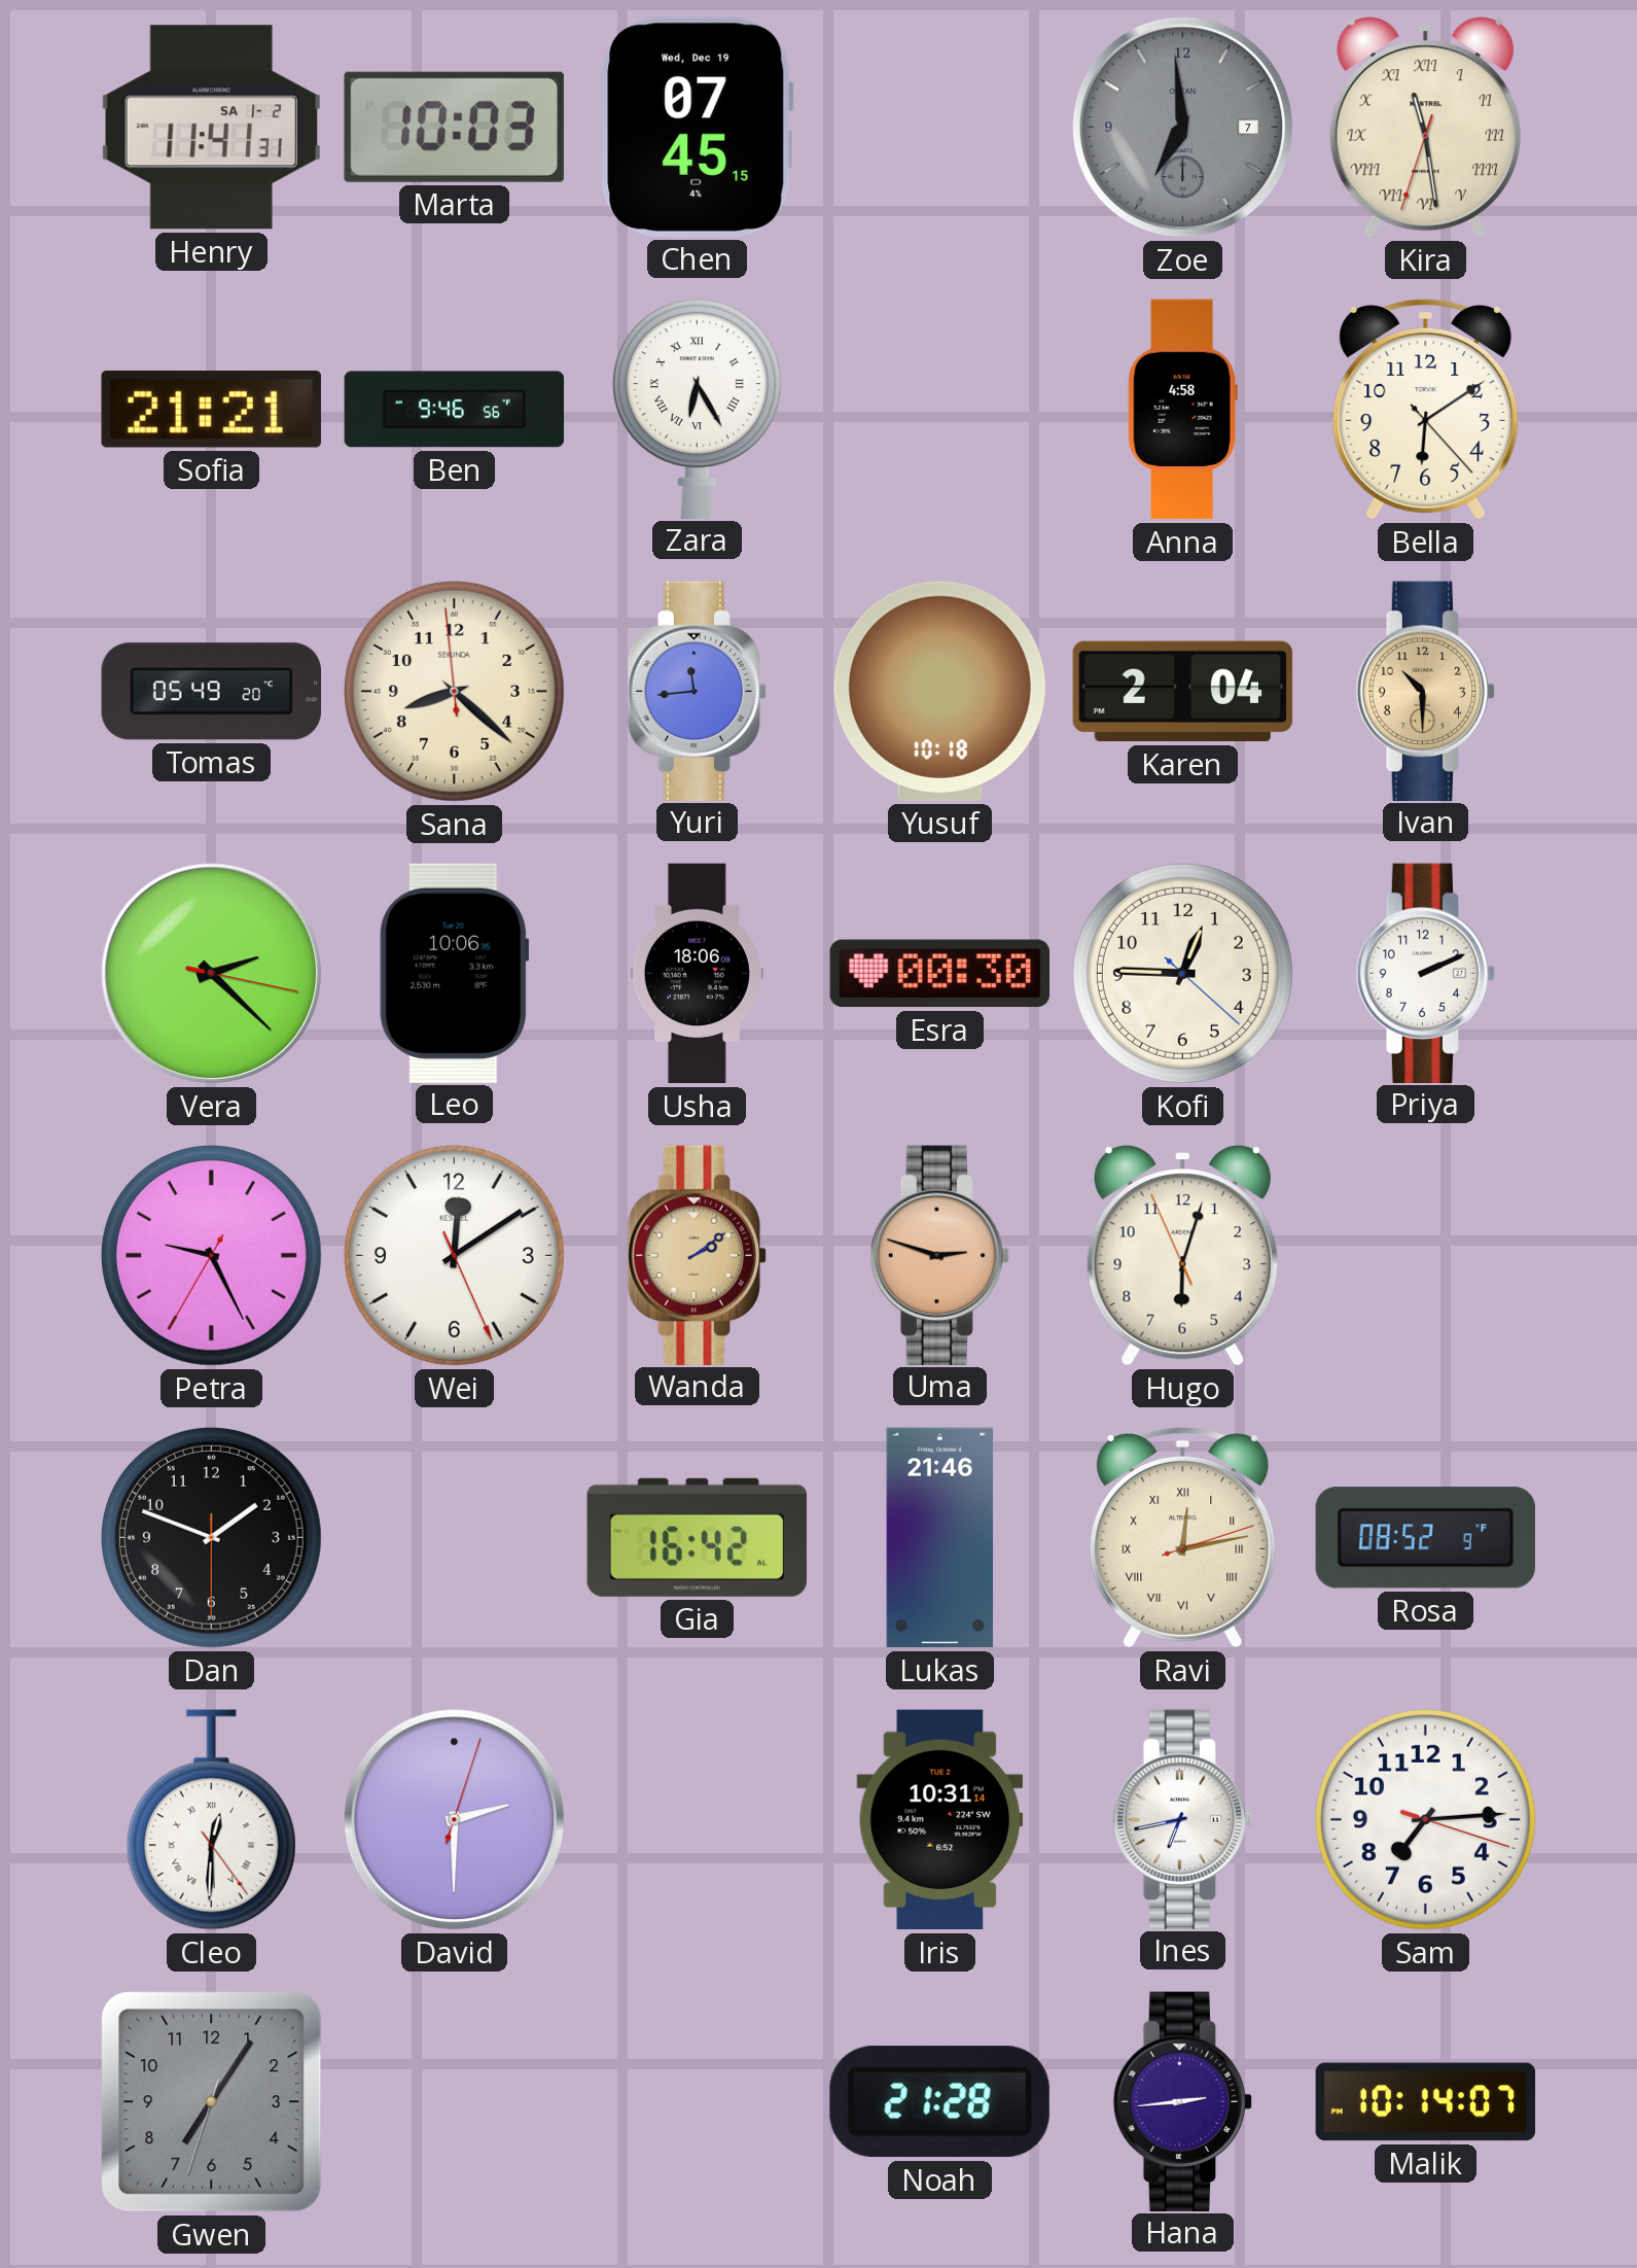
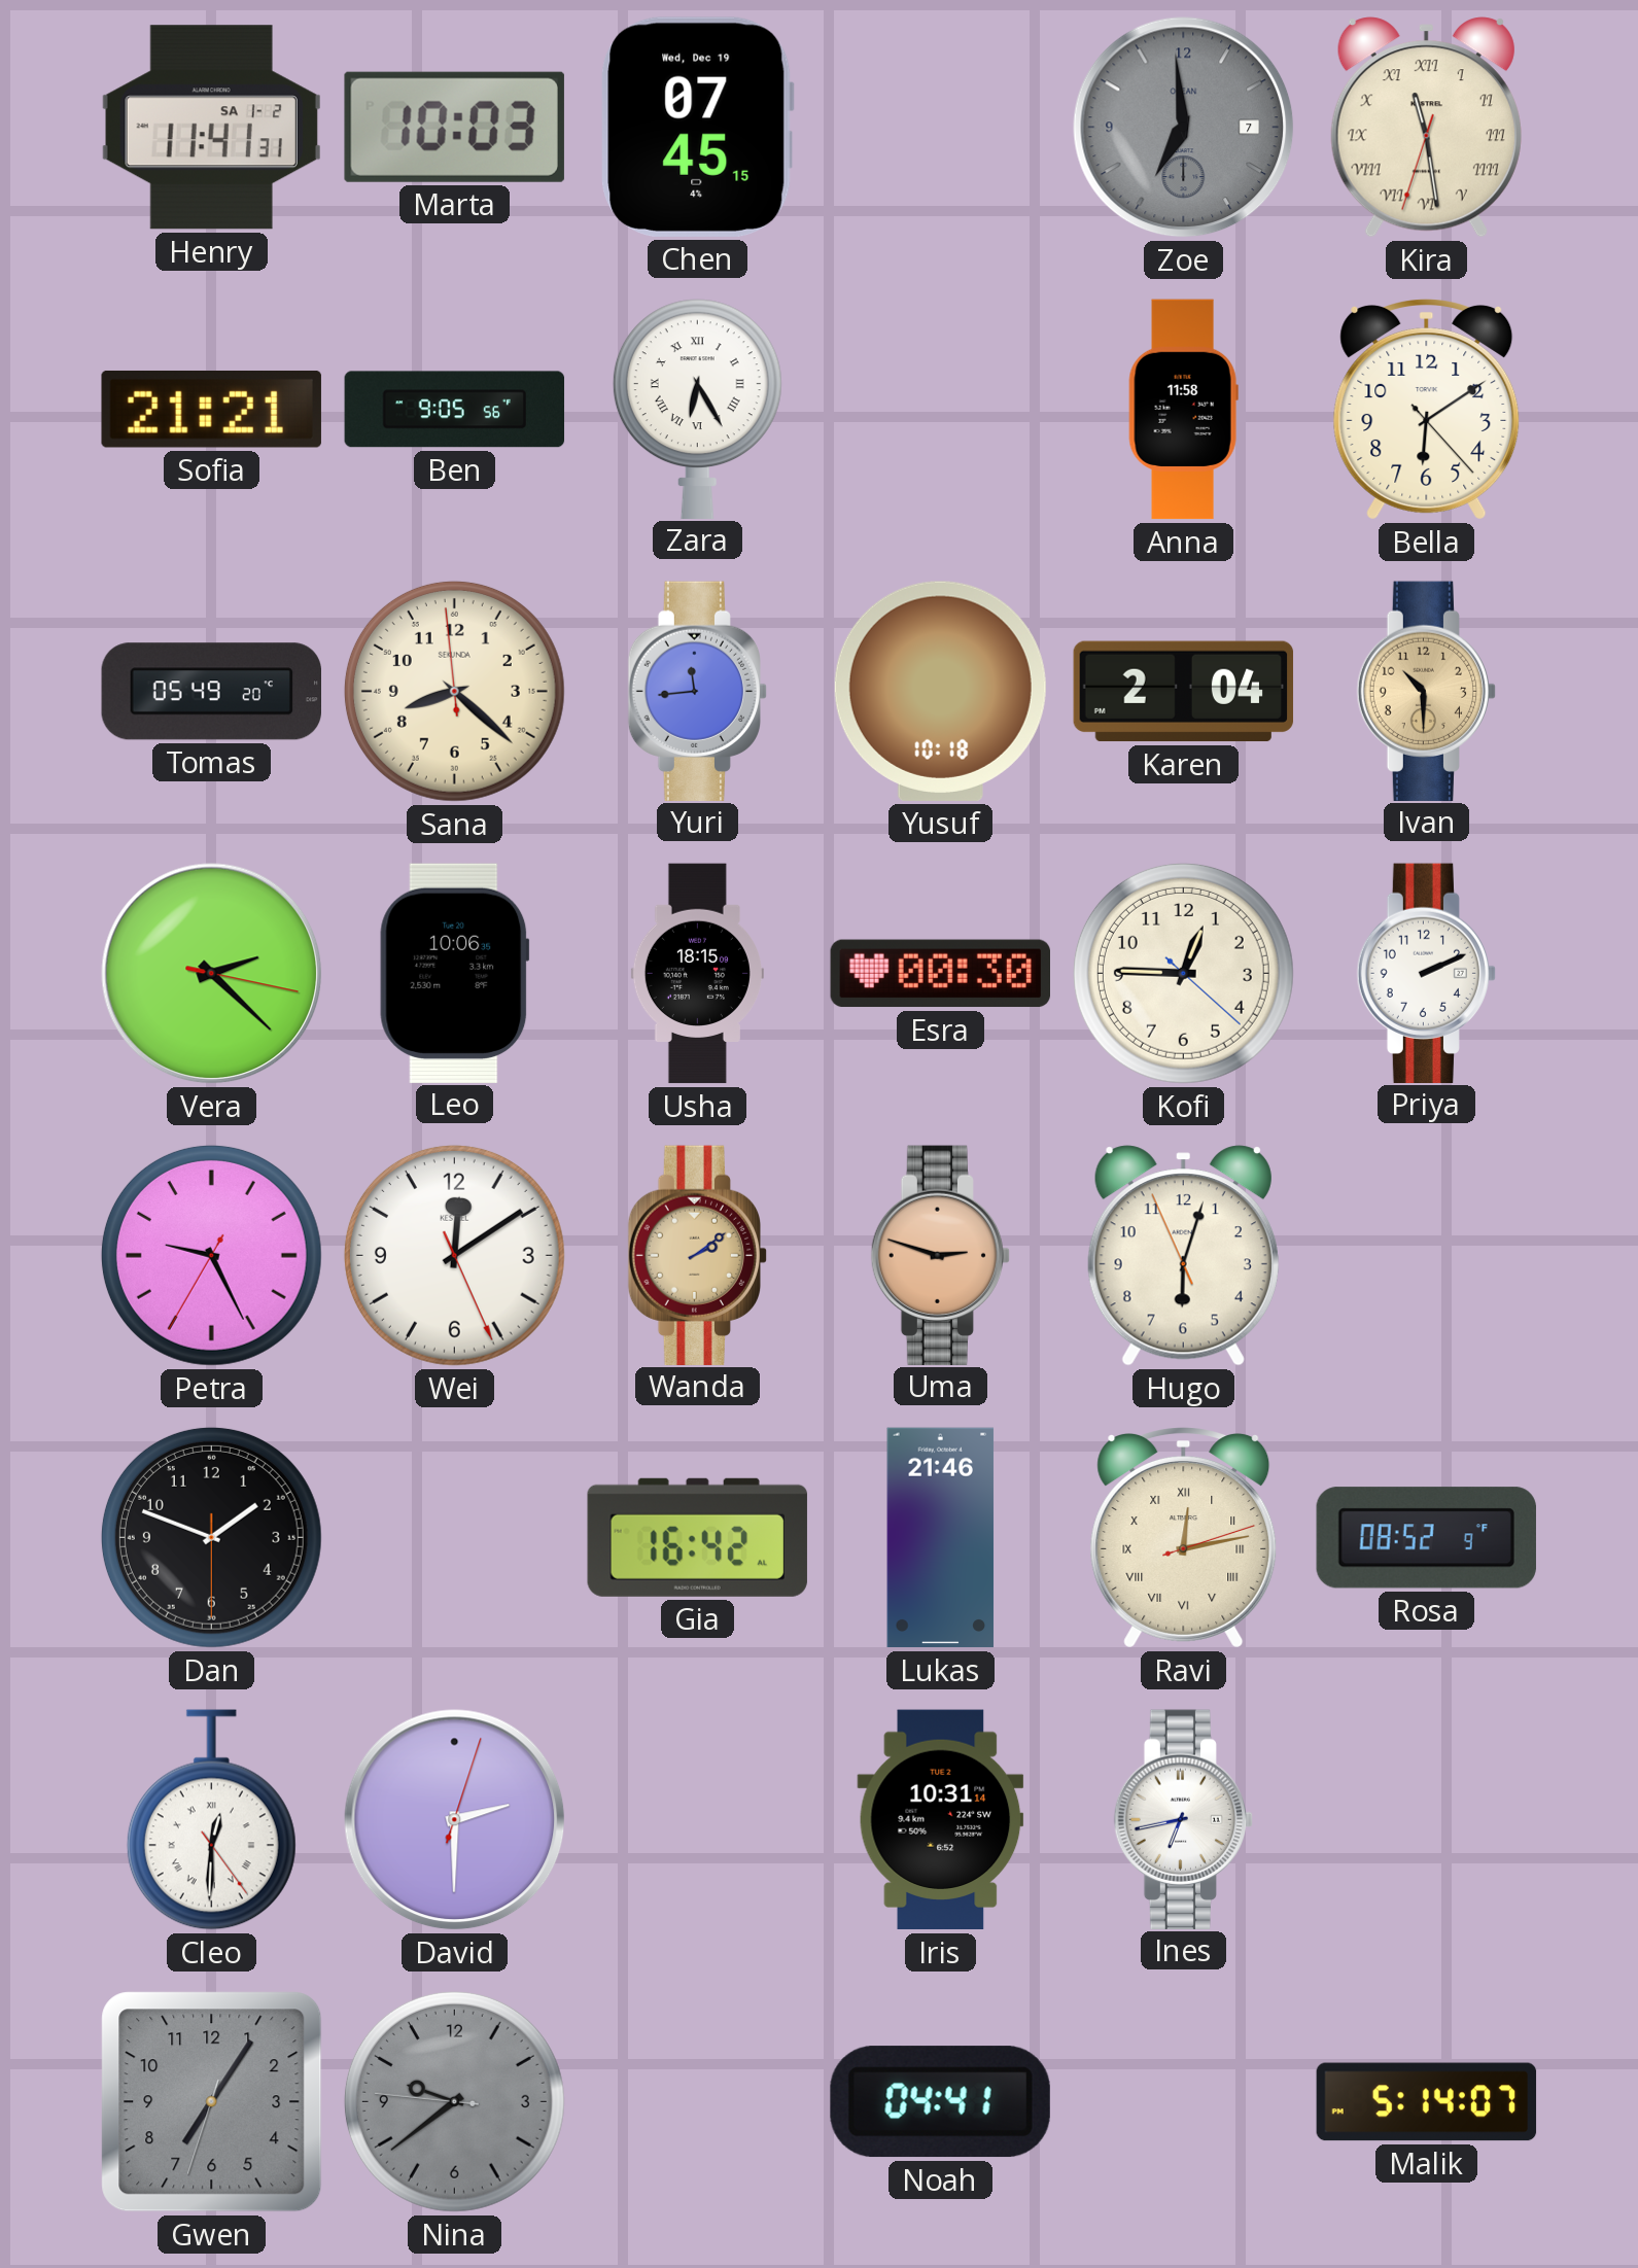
Ben: 9:46 -> 9:05 (455, 410)
Anna: 4:58 -> 11:58 (1183, 410)
Usha: 18:06 -> 18:15 (697, 974)
Sam: 7:14 -> none (1425, 1819)
Nina: none -> 9:38 (454, 2101)
Noah: 21:28 -> 04:41 (940, 2102)
Hana: 2:44 -> none (1182, 2101)
Malik: 10:14 -> 5:14 (1427, 2102)
